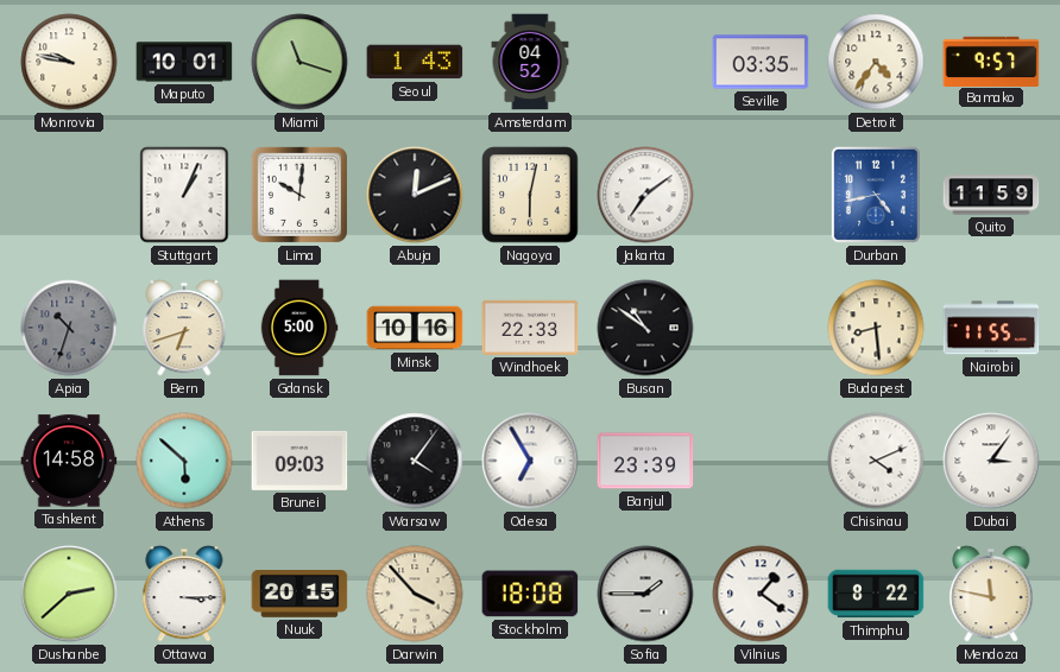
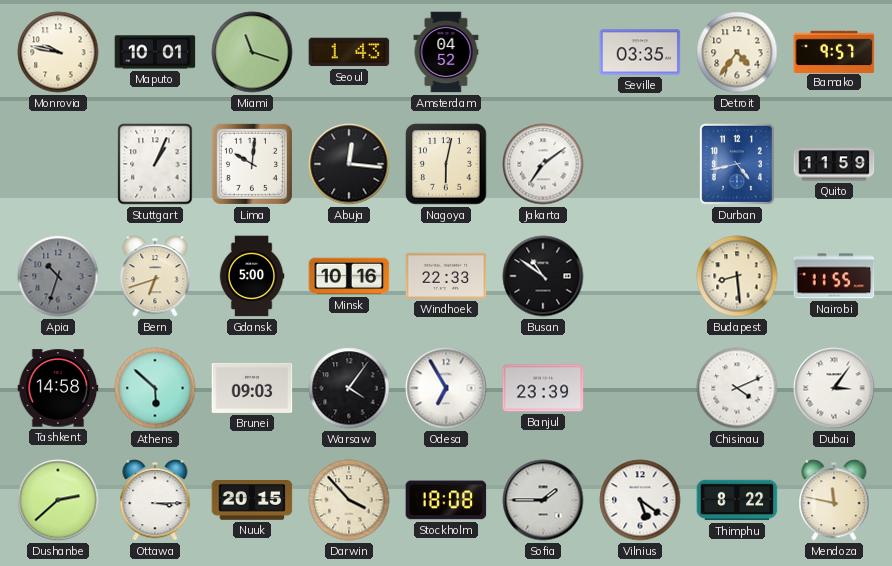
Abuja: 12:11 -> 12:16 (349, 164)
Vilnius: 1:21 -> 5:21 (640, 500)
